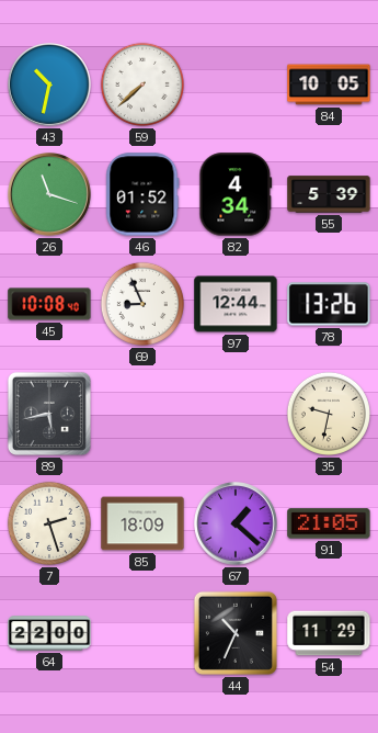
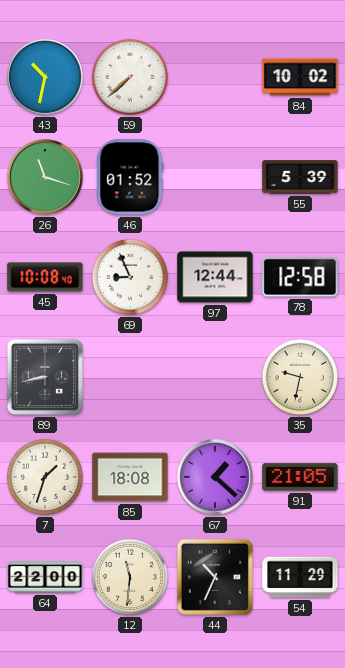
84: 10:05 -> 10:02 (300, 77)
82: 4:34 -> none (236, 194)
78: 13:26 -> 12:58 (300, 277)
89: 5:43 -> 8:43 (45, 377)
7: 2:27 -> 1:33 (45, 477)
85: 18:09 -> 18:08 (130, 477)
12: none -> 11:31 (130, 577)
